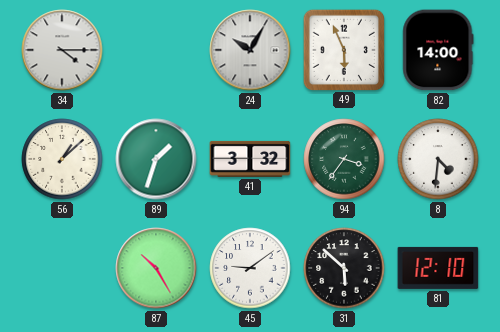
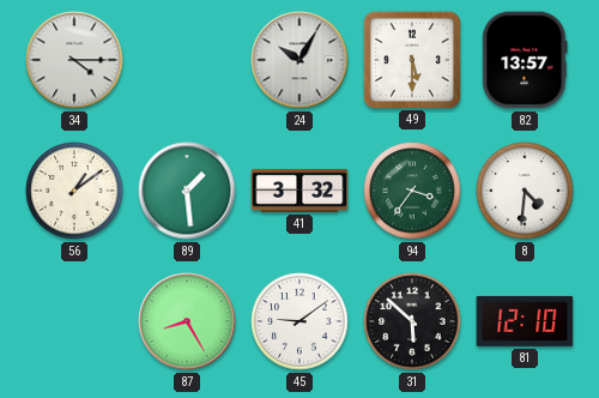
49: 5:56 -> 5:30 (411, 59)
82: 14:00 -> 13:57 (525, 60)
56: 1:08 -> 1:09 (74, 191)
89: 1:33 -> 1:29 (187, 191)
87: 10:25 -> 8:25 (187, 321)
